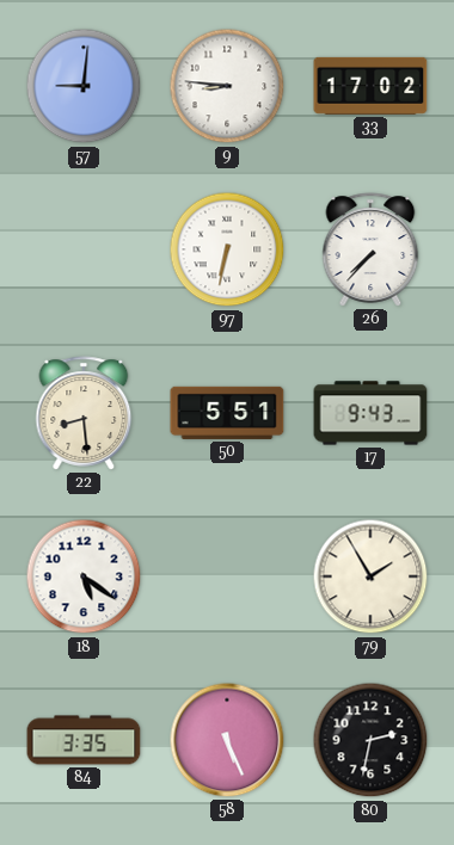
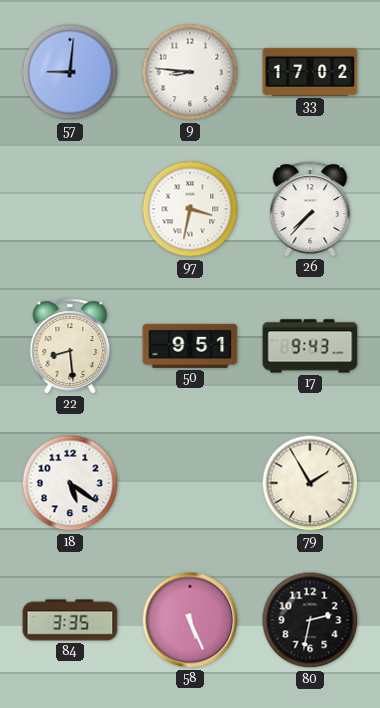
97: 6:32 -> 3:32 (190, 209)
50: 5:51 -> 9:51 (190, 346)
